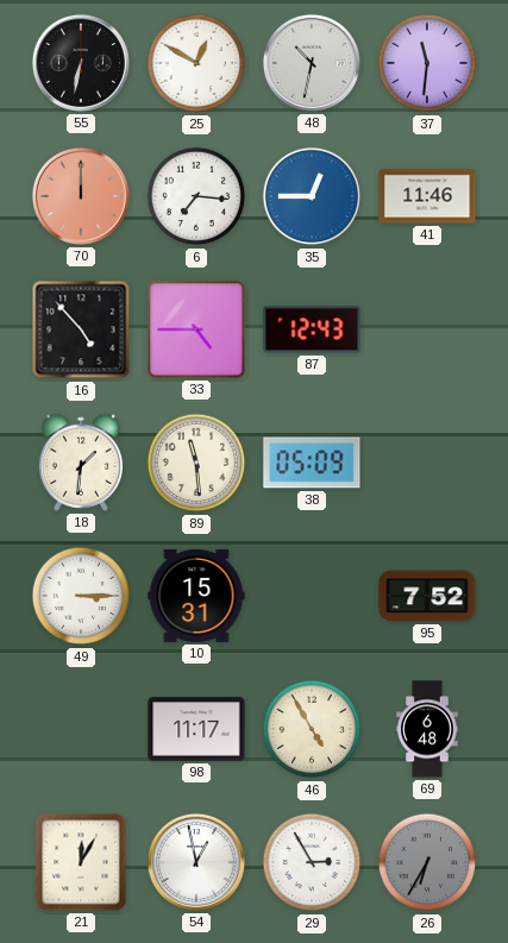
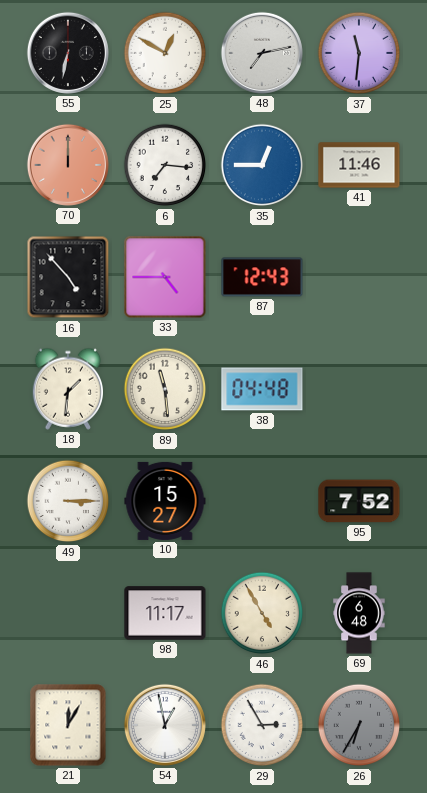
48: 10:32 -> 7:13 (262, 53)
38: 05:09 -> 04:48 (262, 389)
10: 15:31 -> 15:27 (165, 501)
